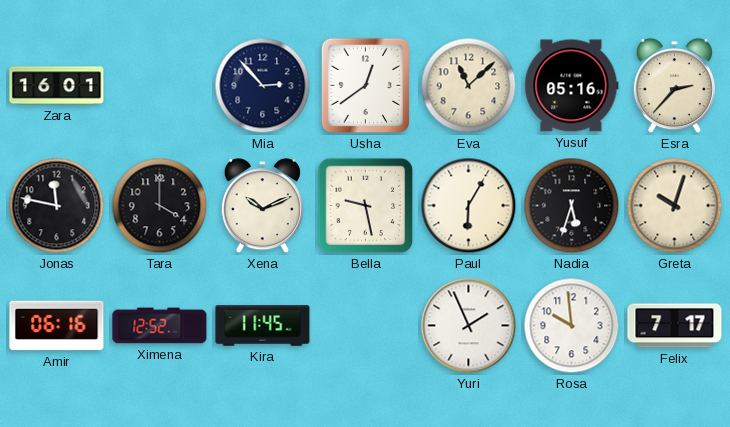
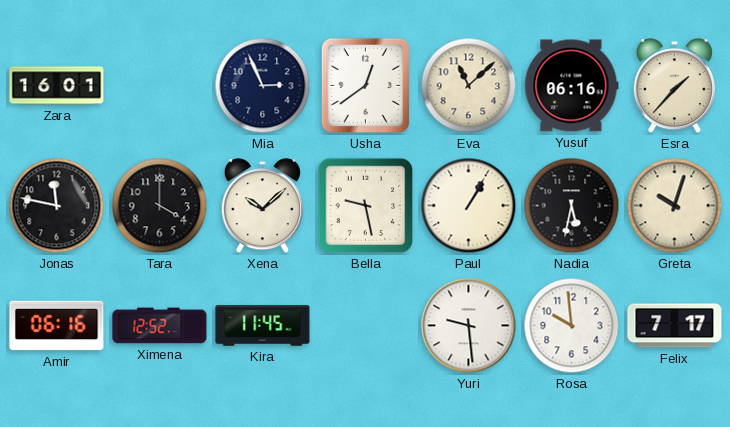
Mia: 2:53 -> 2:56 (263, 86)
Yusuf: 05:16 -> 06:16 (572, 86)
Esra: 2:37 -> 1:37 (674, 86)
Xena: 10:11 -> 10:08 (262, 206)
Paul: 6:05 -> 1:05 (469, 206)
Nadia: 5:33 -> 5:32 (572, 206)
Yuri: 1:56 -> 9:29 (469, 326)
